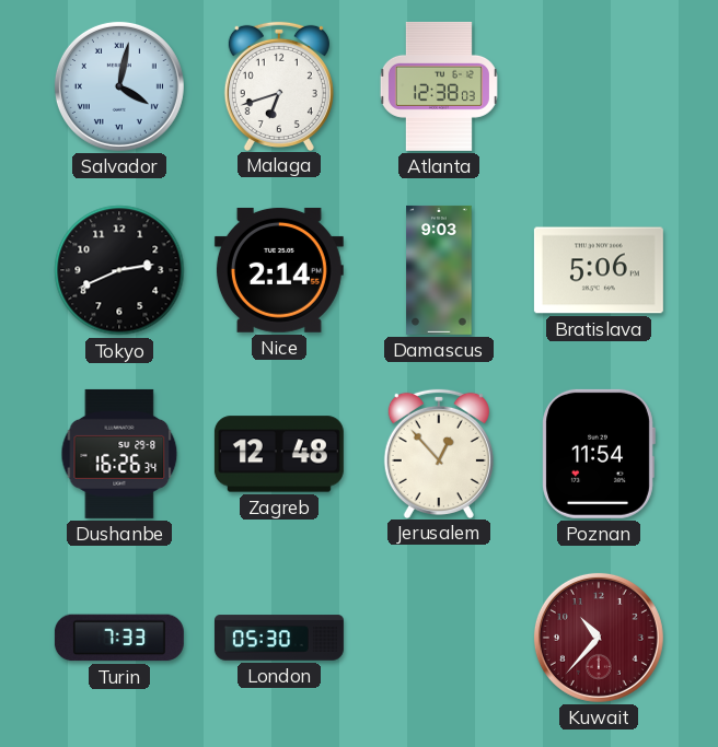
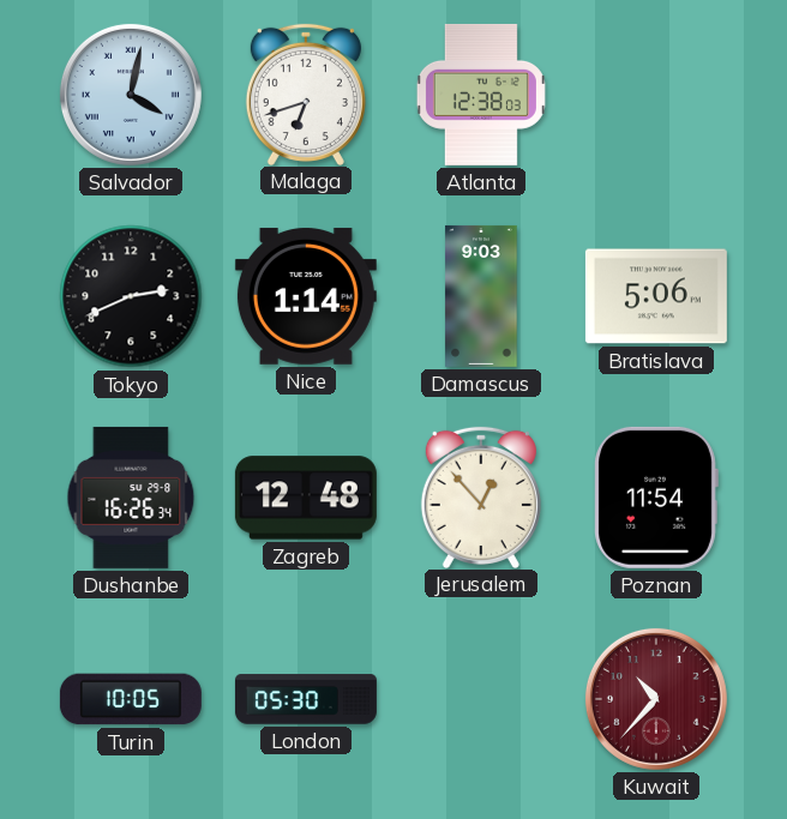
Nice: 2:14 -> 1:14 (306, 296)
Turin: 7:33 -> 10:05 (131, 699)
